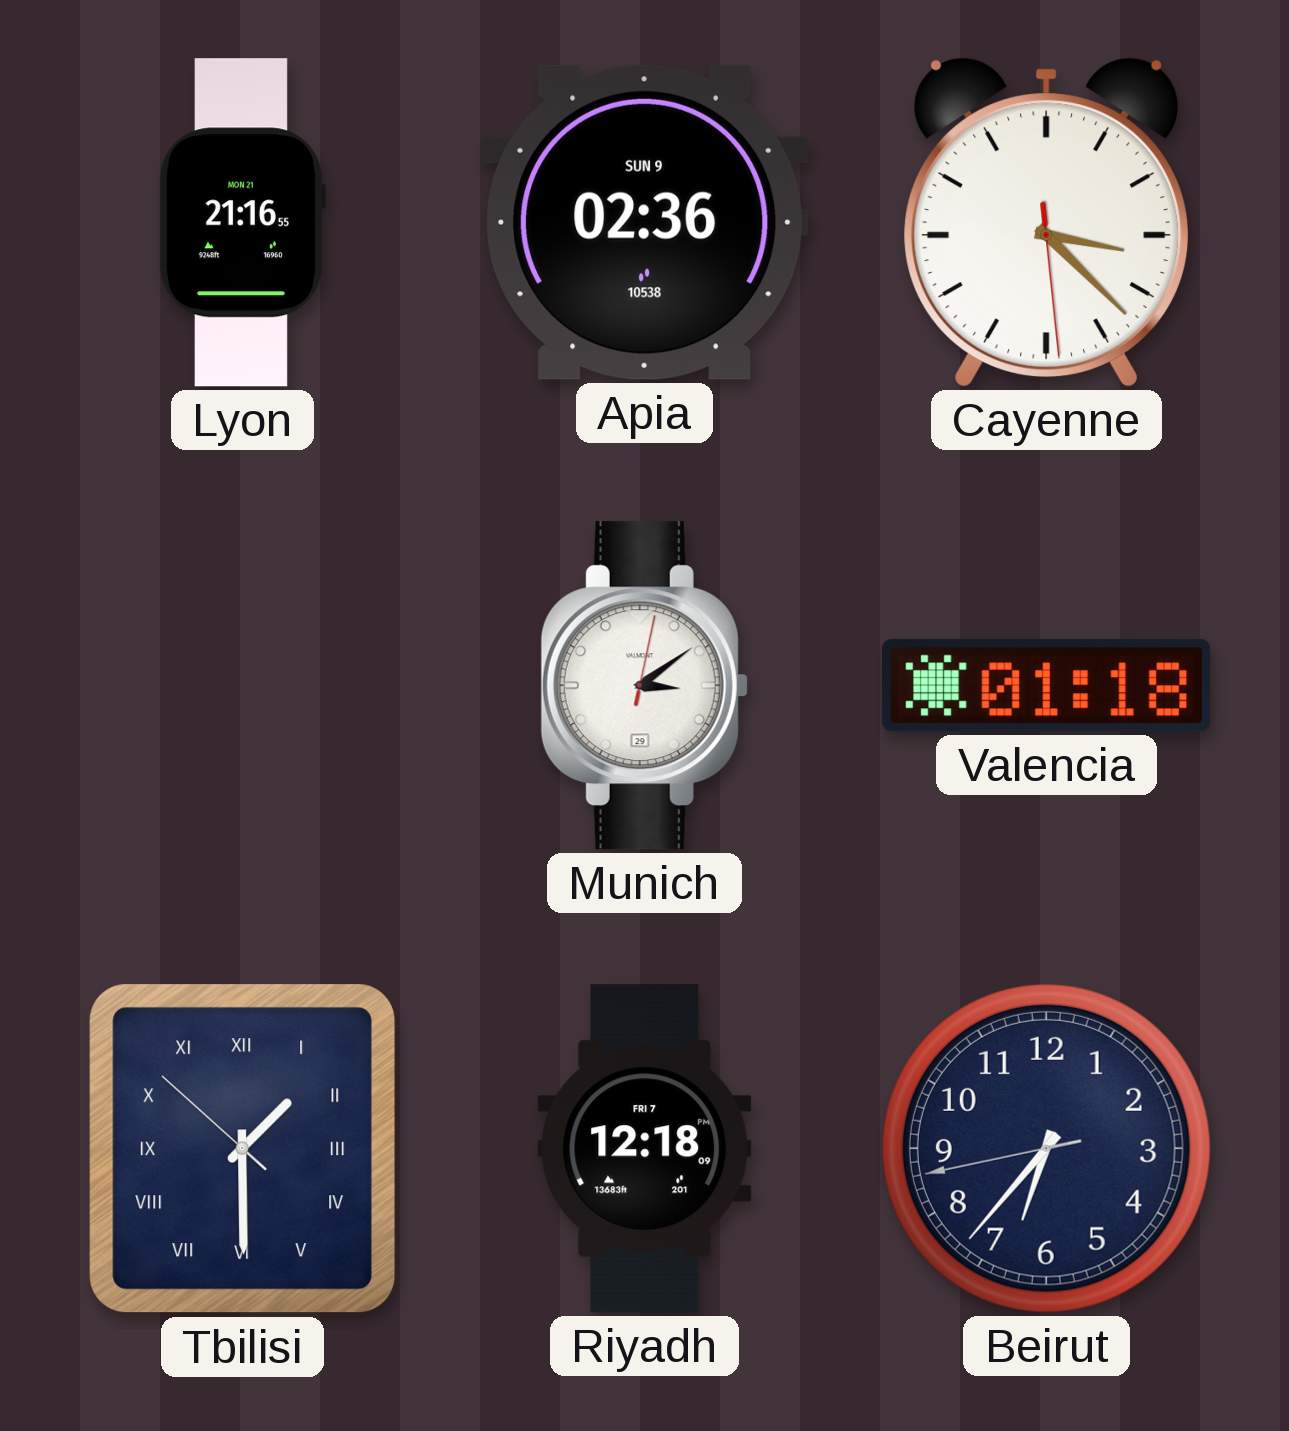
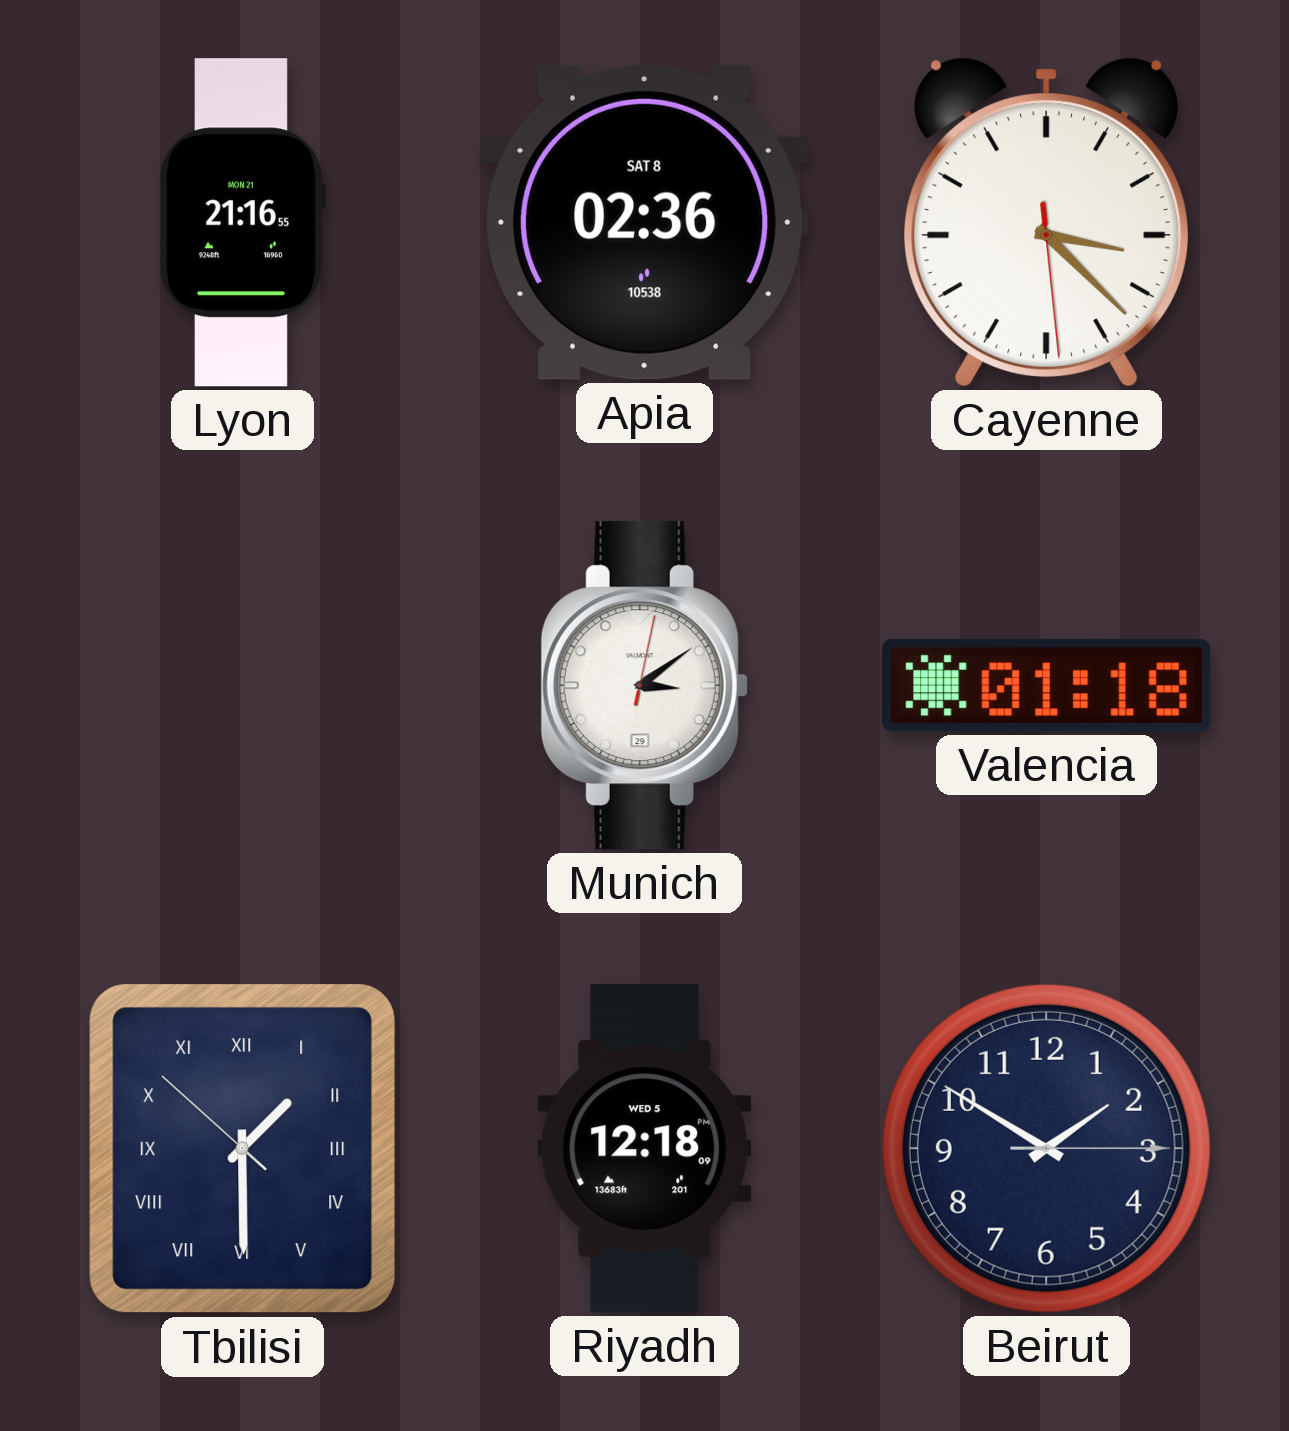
Apia date: SUN 9 -> SAT 8 (645, 222)
Riyadh date: FRI 7 -> WED 5 (645, 1149)
Beirut: 6:36 -> 1:50 (1046, 1148)
